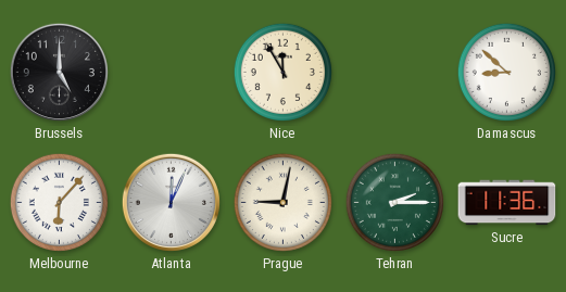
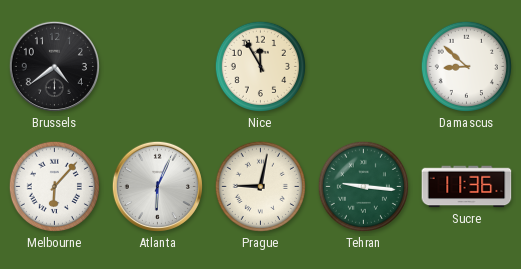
Brussels: 5:00 -> 4:39 (54, 66)
Atlanta: 12:04 -> 6:04 (157, 186)
Tehran: 2:15 -> 9:16 (363, 186)
